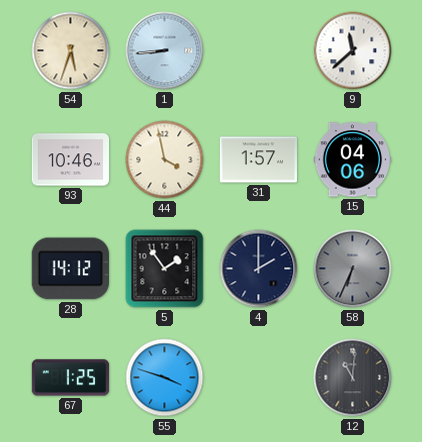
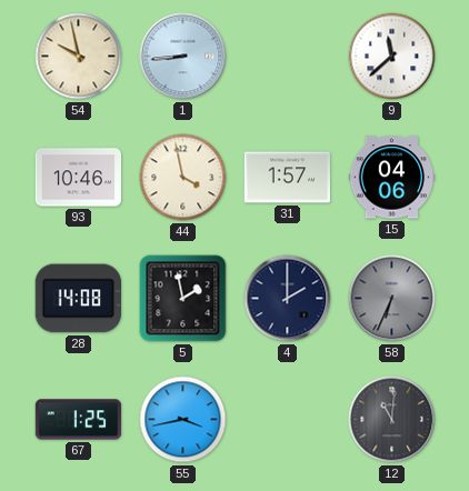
54: 5:33 -> 9:58 (79, 57)
28: 14:12 -> 14:08 (78, 299)
5: 1:54 -> 1:58 (183, 299)
55: 3:48 -> 3:43 (183, 420)
